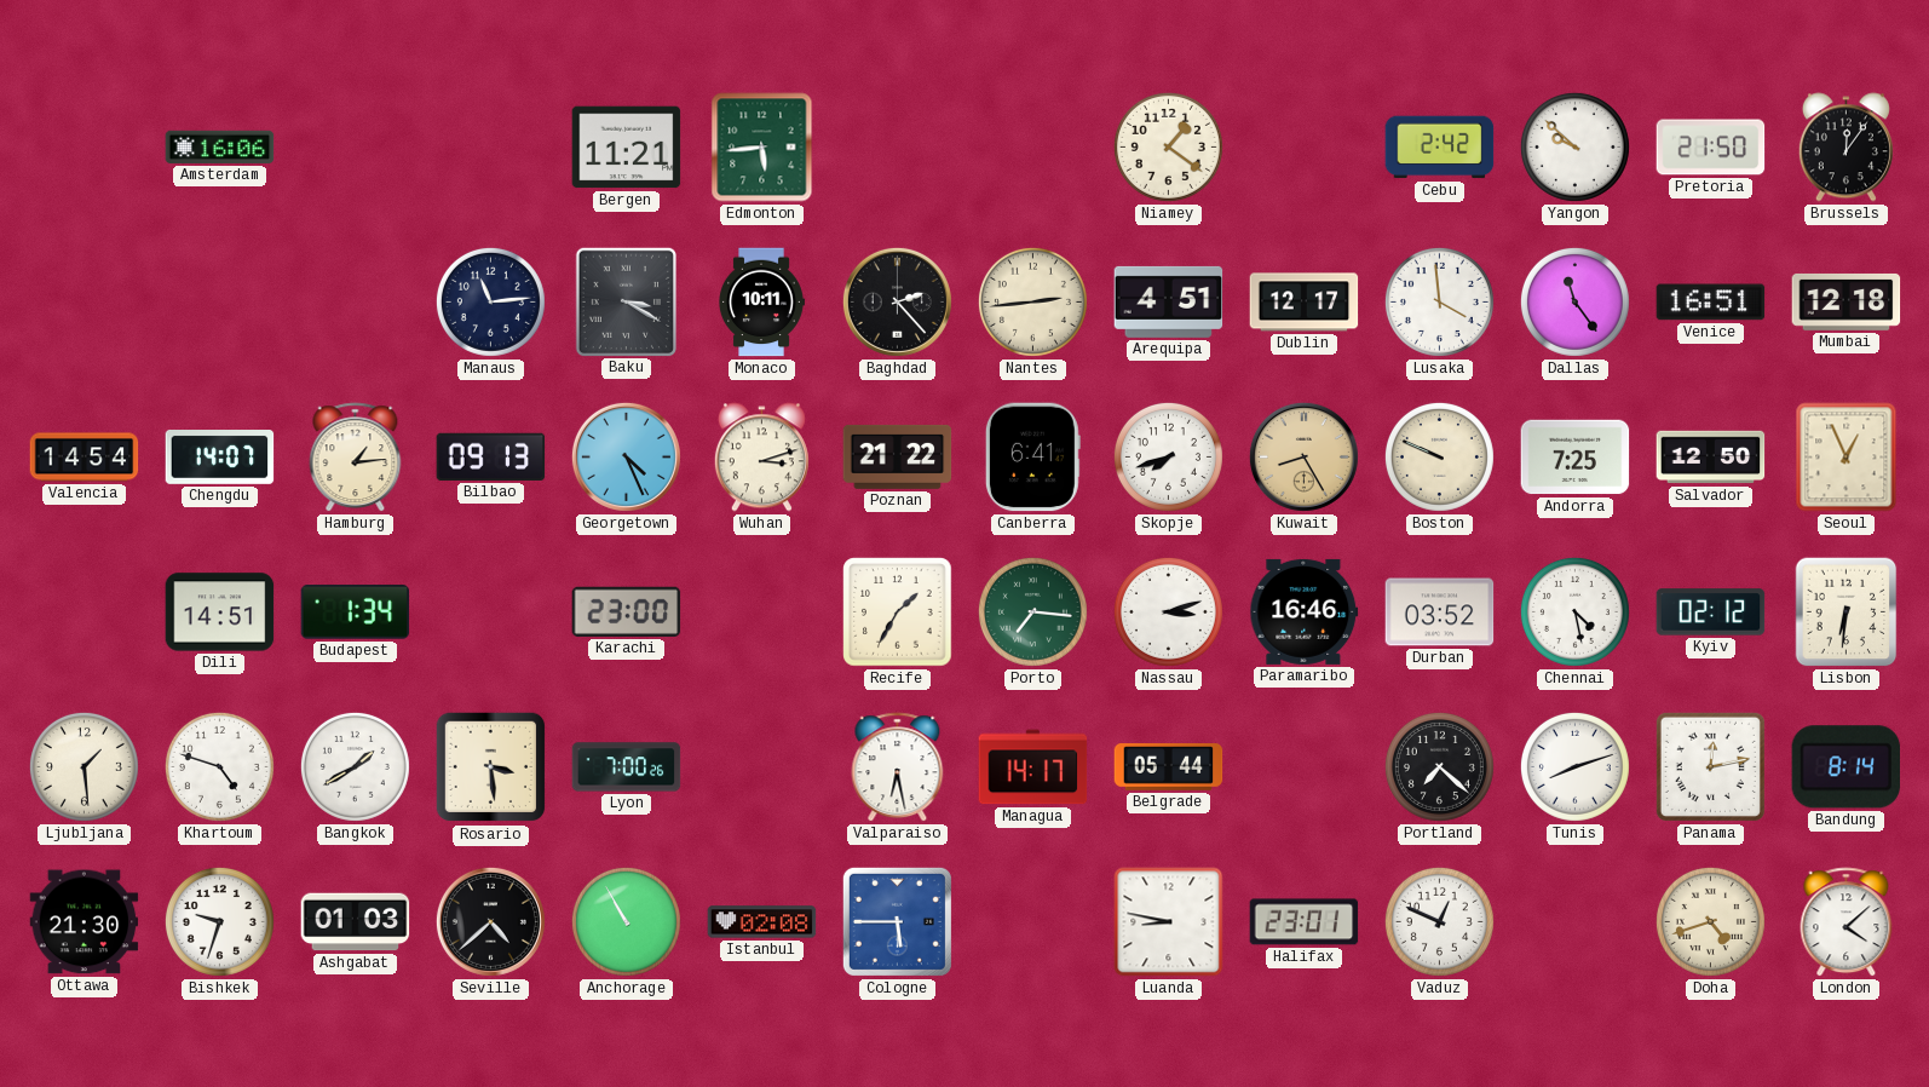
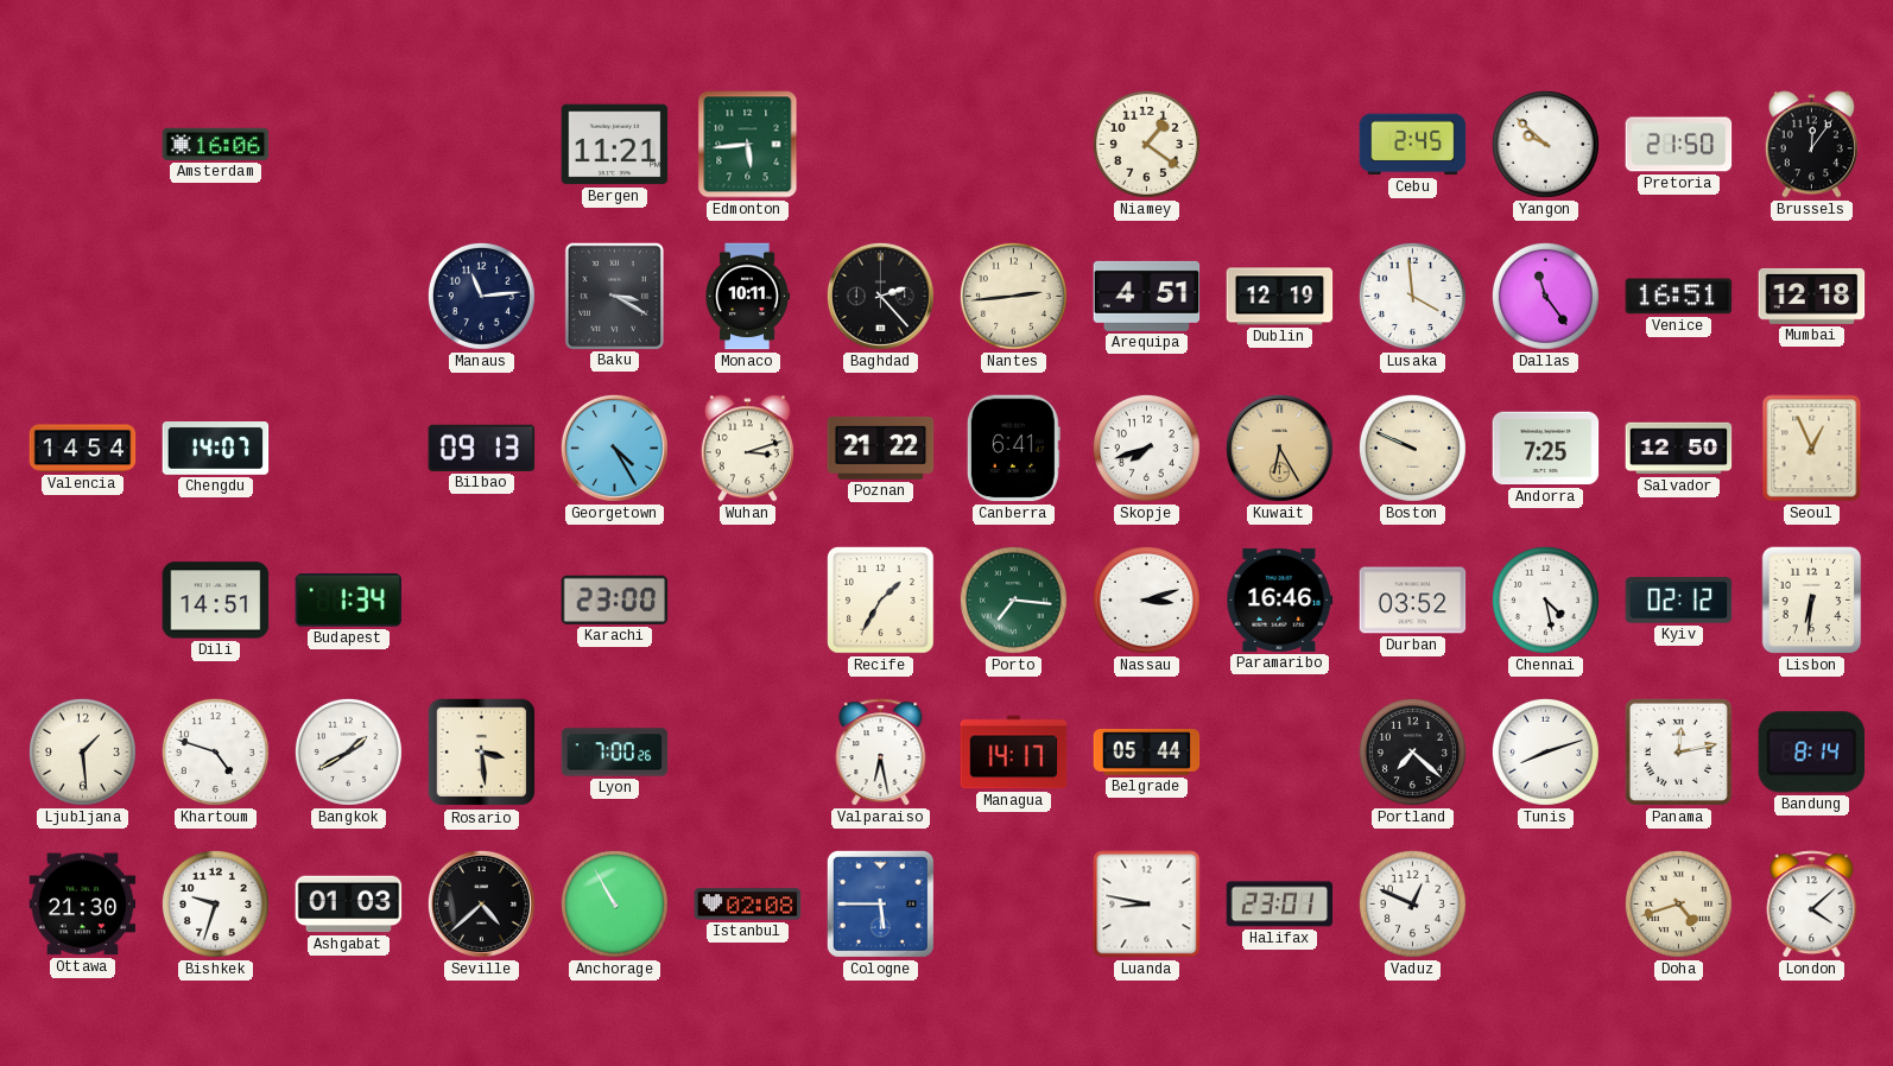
Cebu: 2:42 -> 2:45 (1413, 145)
Dublin: 12:17 -> 12:19 (1280, 297)
Hamburg: 1:14 -> none (356, 458)
Georgetown: 4:26 -> 4:25 (614, 448)
Kuwait: 8:25 -> 6:25 (1279, 448)
